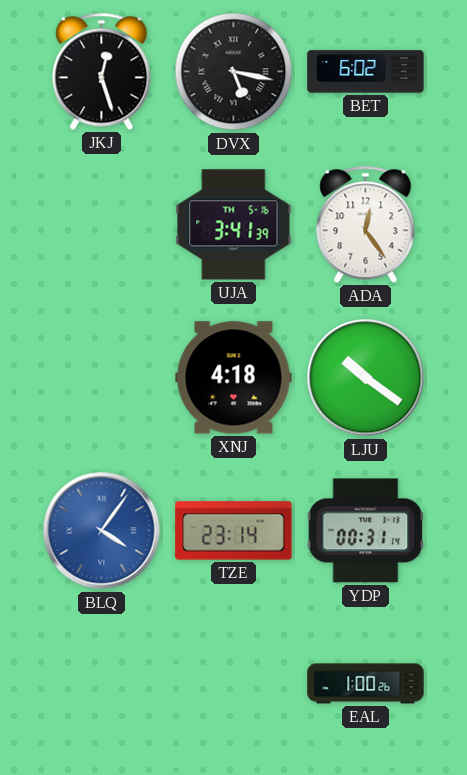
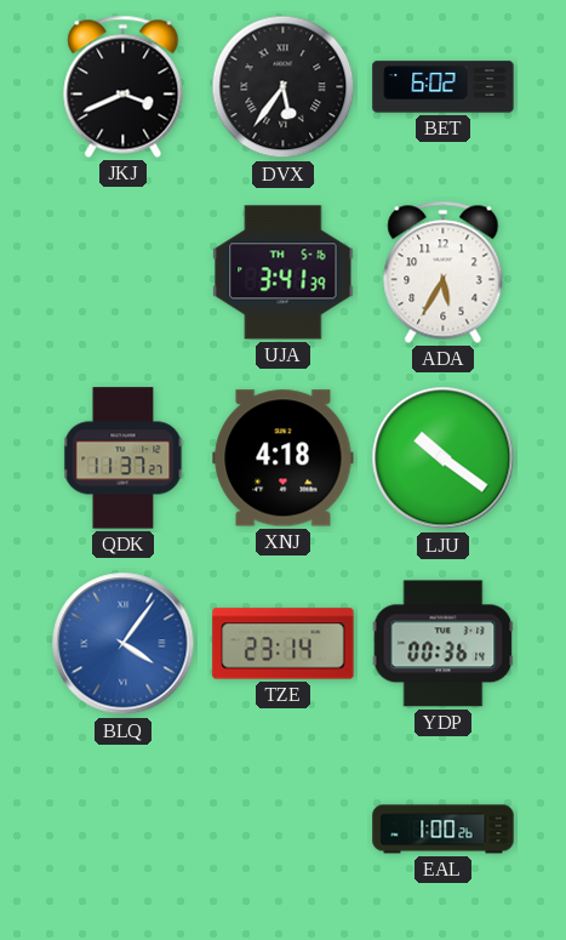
JKJ: 12:27 -> 3:41 (124, 86)
DVX: 5:17 -> 5:36 (284, 87)
ADA: 12:24 -> 5:35 (444, 272)
QDK: none -> 11:37 (124, 458)
YDP: 00:31 -> 00:36 (444, 644)
